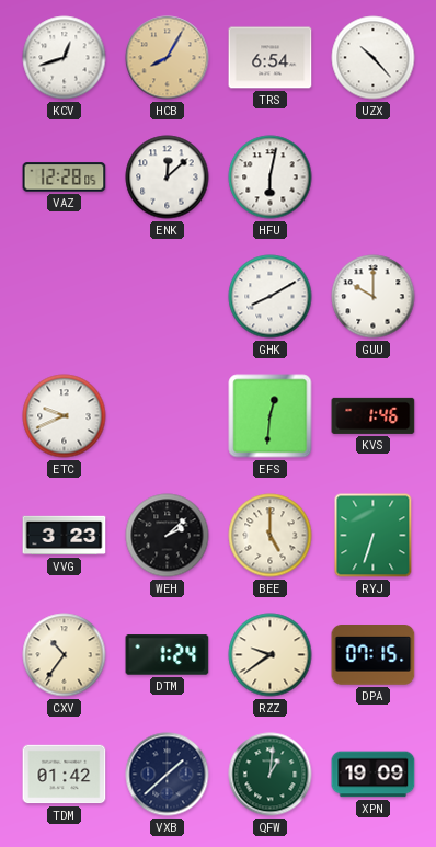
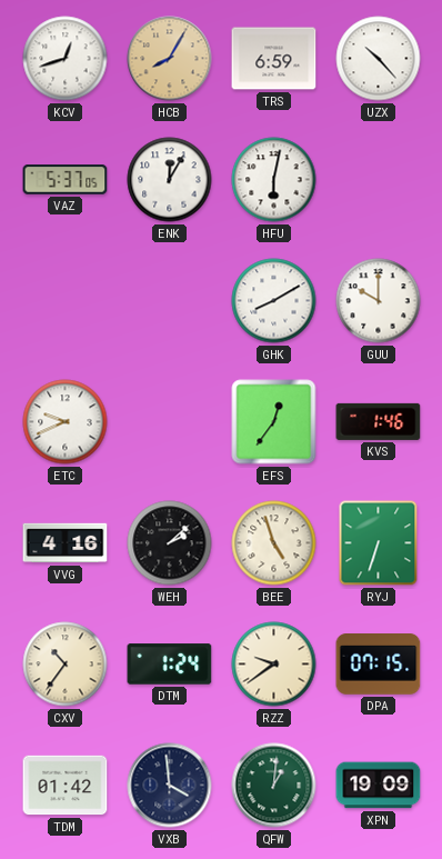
TRS: 6:54 -> 6:59 (274, 59)
VAZ: 12:28 -> 5:37 (66, 180)
ENK: 12:08 -> 12:05 (170, 180)
EFS: 12:31 -> 12:36 (274, 422)
VVG: 3:23 -> 4:16 (66, 543)
BEE: 5:00 -> 4:57 (274, 543)
VXB: 1:38 -> 3:59 (170, 786)
